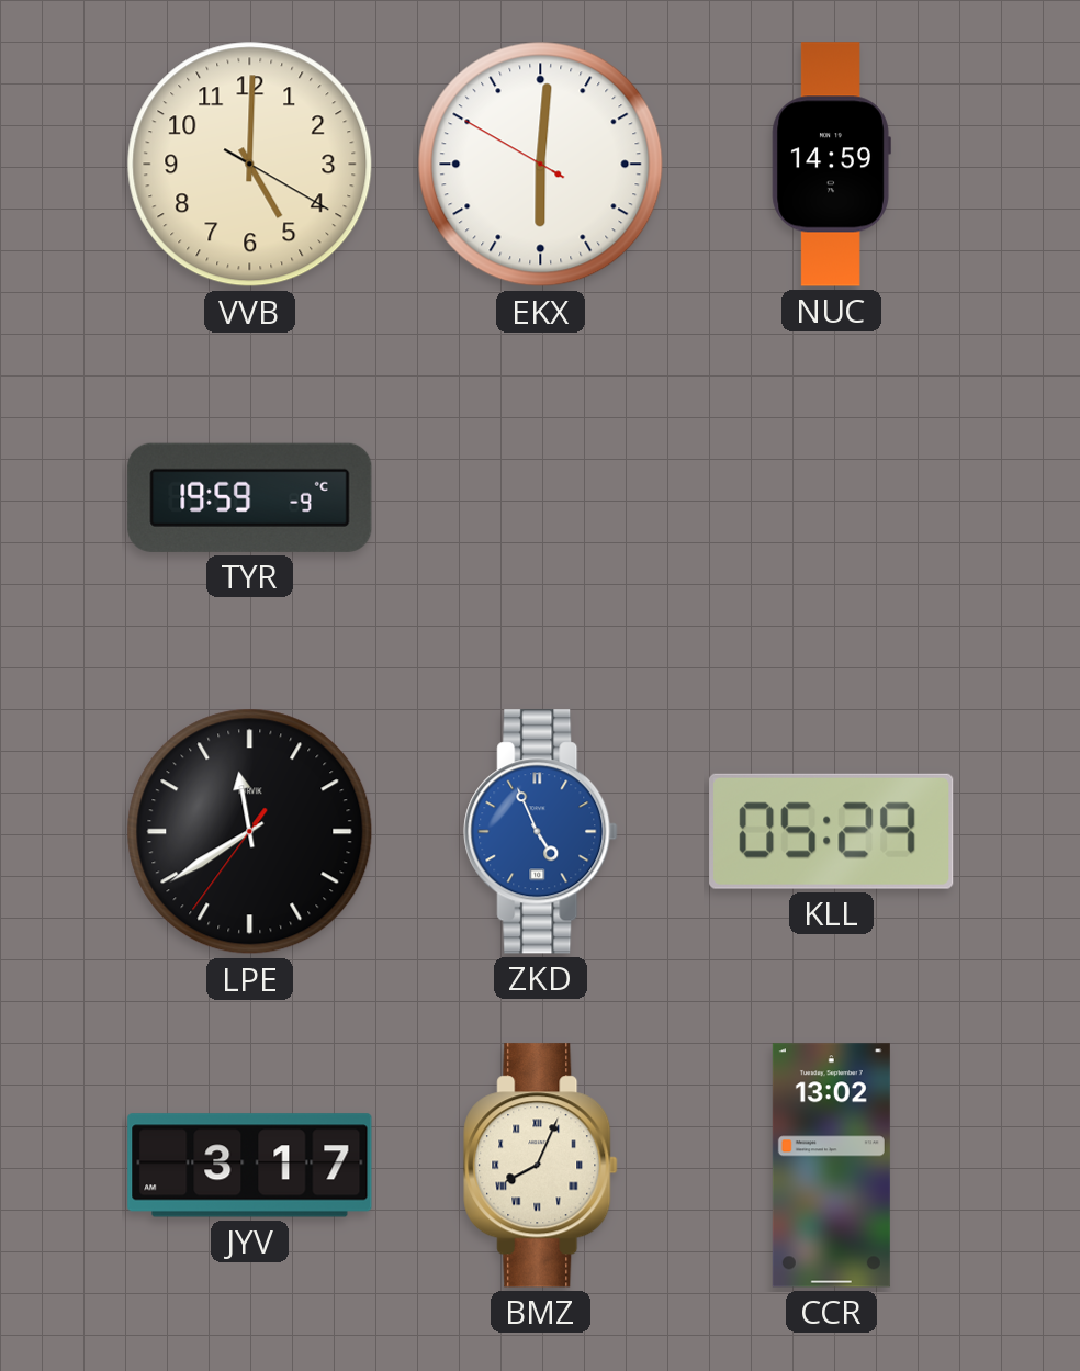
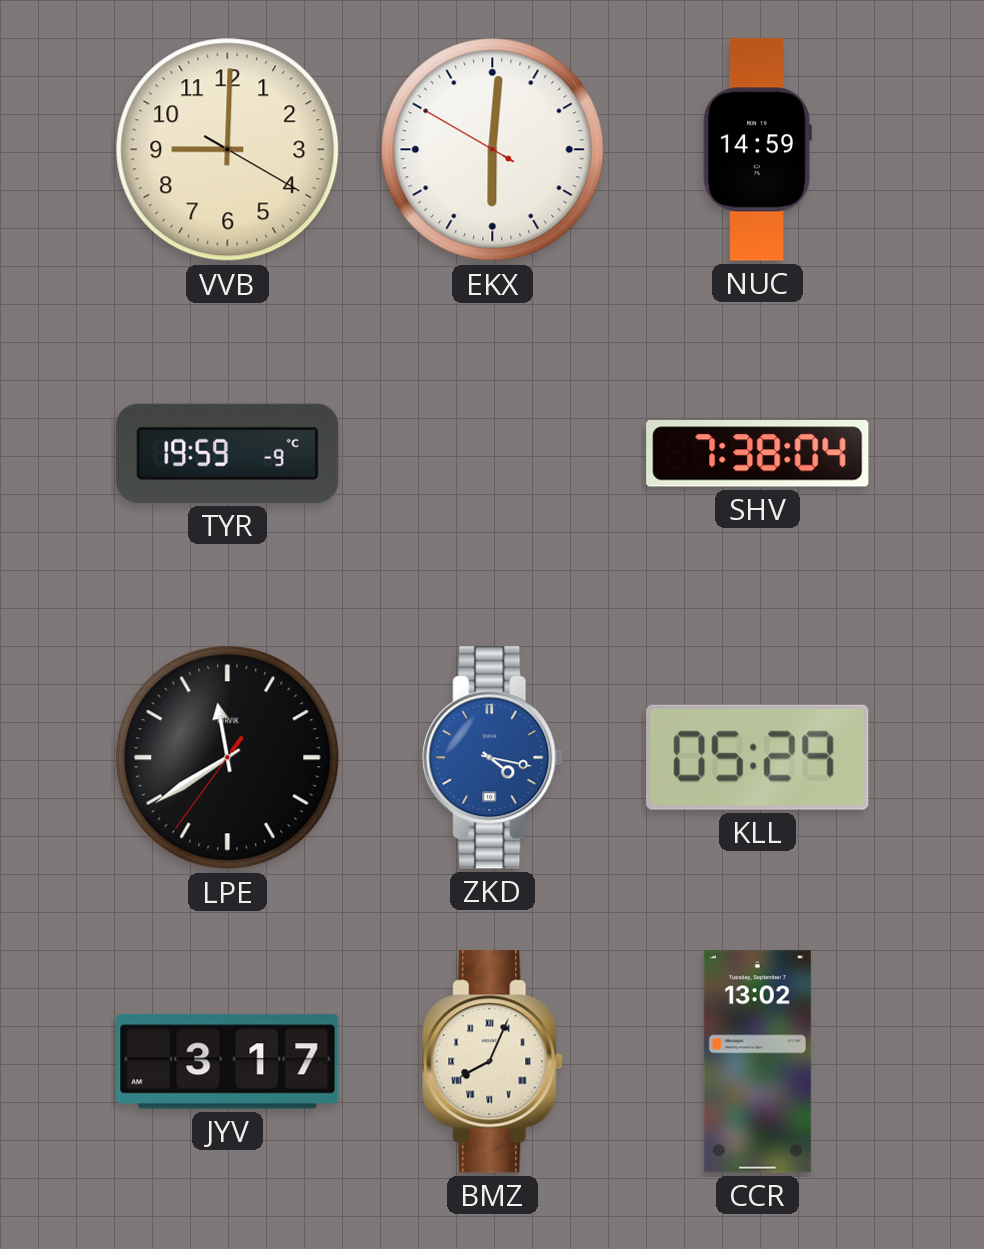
VVB: 5:00 -> 9:00 (228, 150)
SHV: none -> 7:38 (758, 454)
ZKD: 4:56 -> 4:17 (493, 758)
